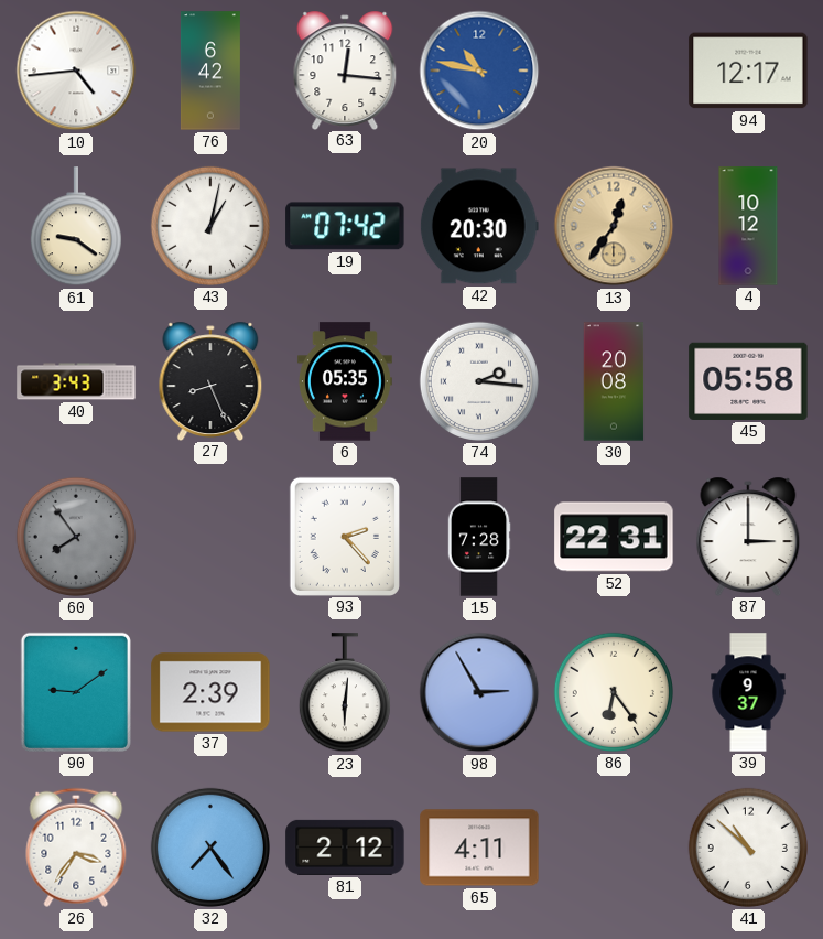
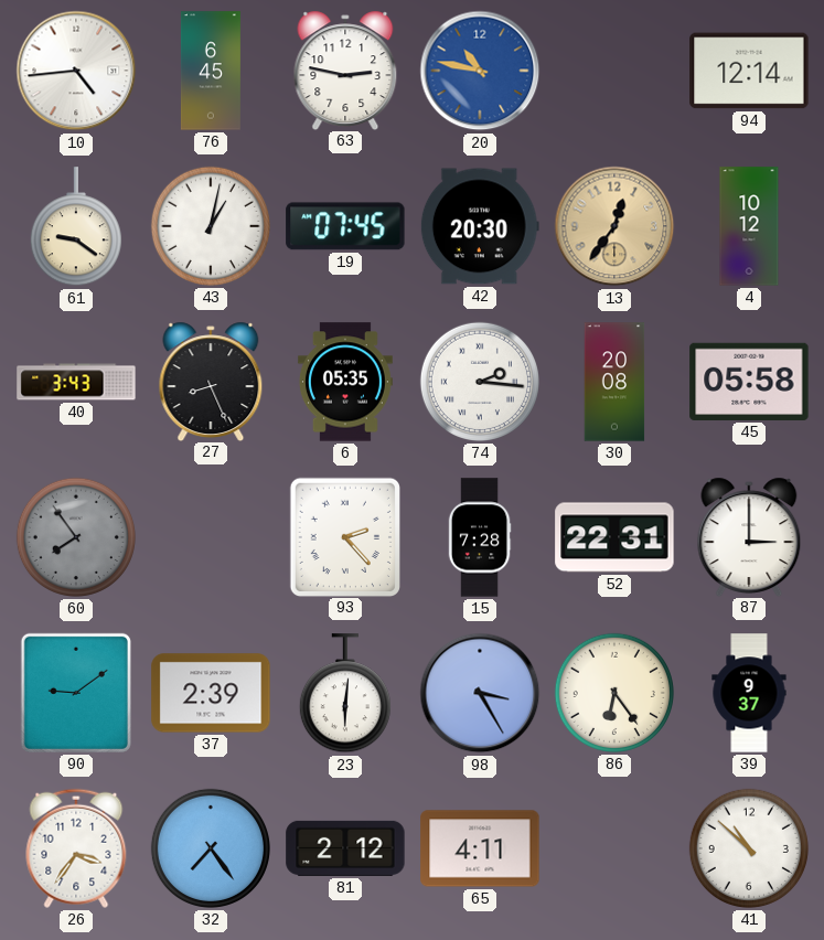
76: 6:42 -> 6:45 (211, 71)
63: 12:16 -> 2:47 (345, 70)
94: 12:17 -> 12:14 (749, 71)
19: 07:42 -> 07:45 (345, 226)
98: 2:55 -> 3:25 (480, 693)
